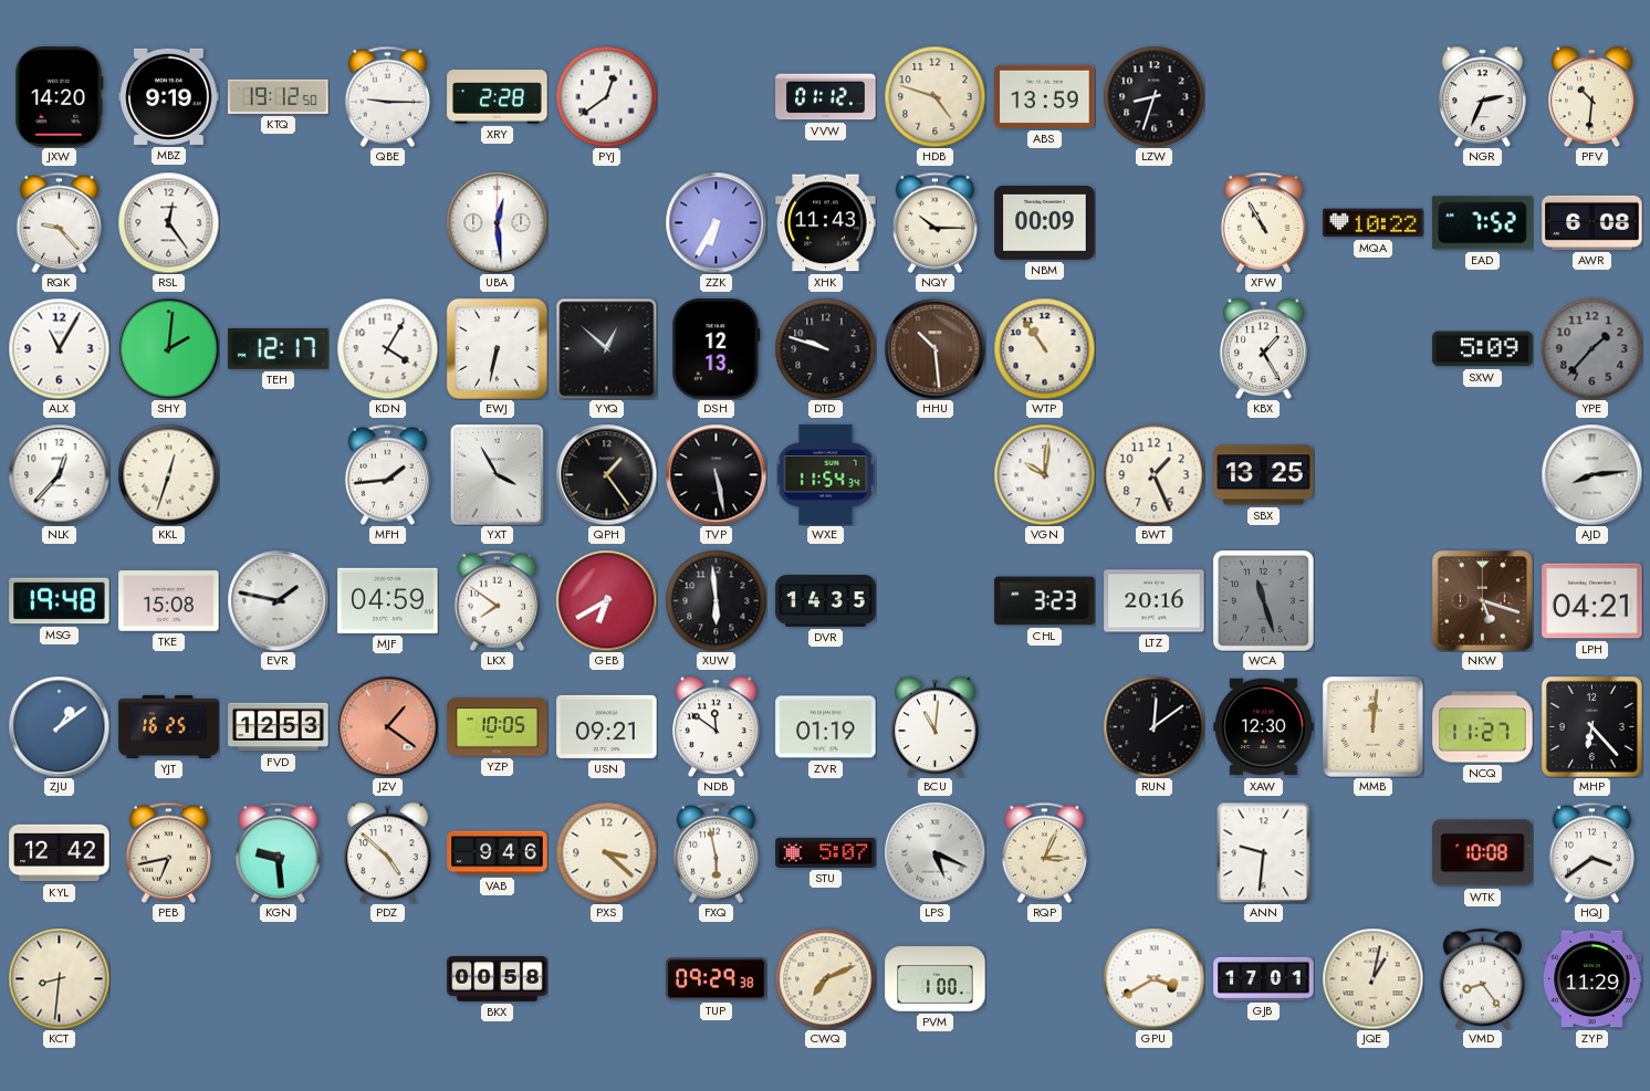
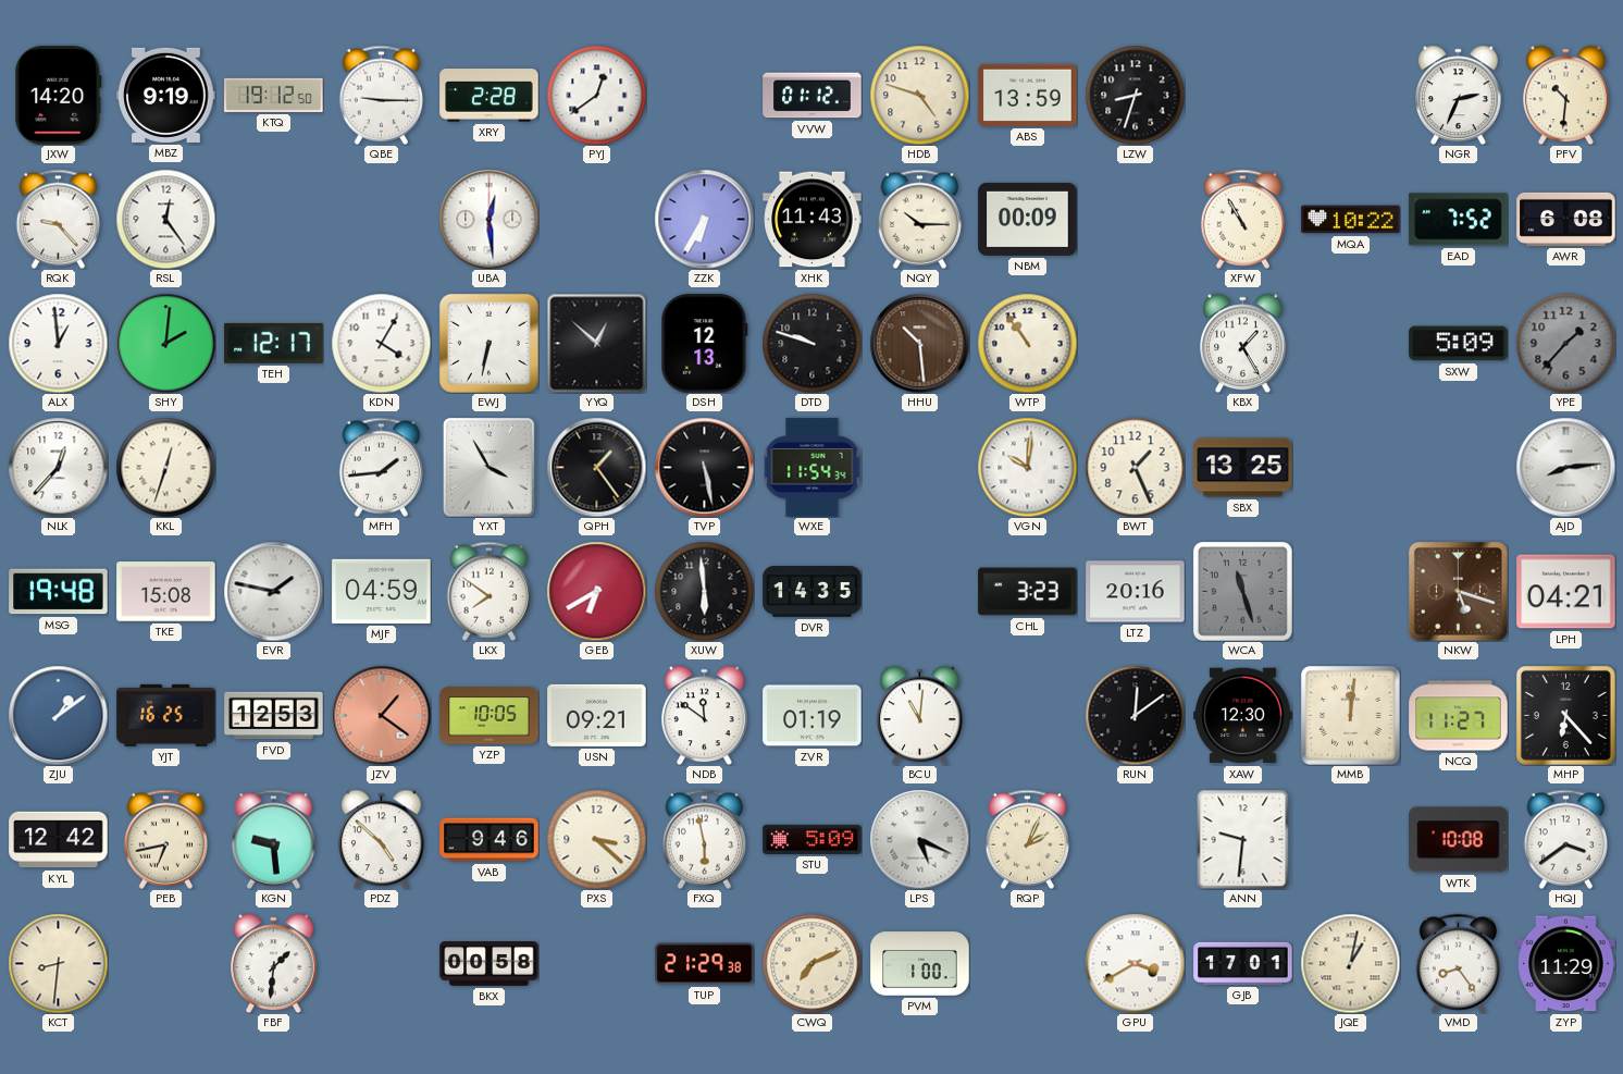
ALX: 11:05 -> 12:59 (58, 343)
STU: 5:07 -> 5:09 (813, 839)
RQP: 3:04 -> 2:04 (1028, 839)
FBF: none -> 1:31 (274, 963)
TUP: 09:29 -> 21:29 (705, 964)
